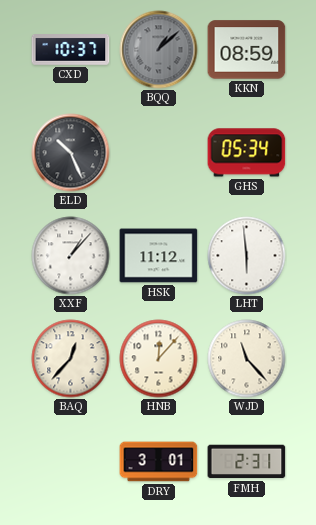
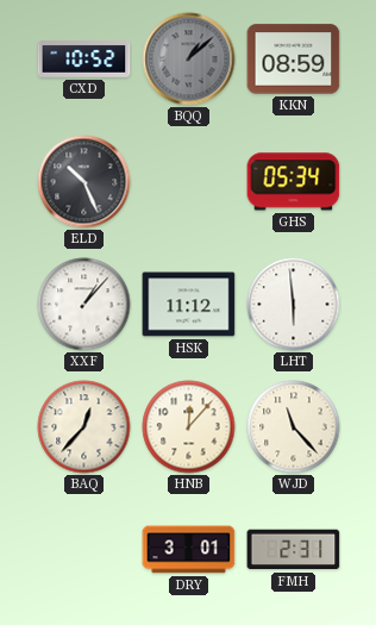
CXD: 10:37 -> 10:52 (84, 60)
